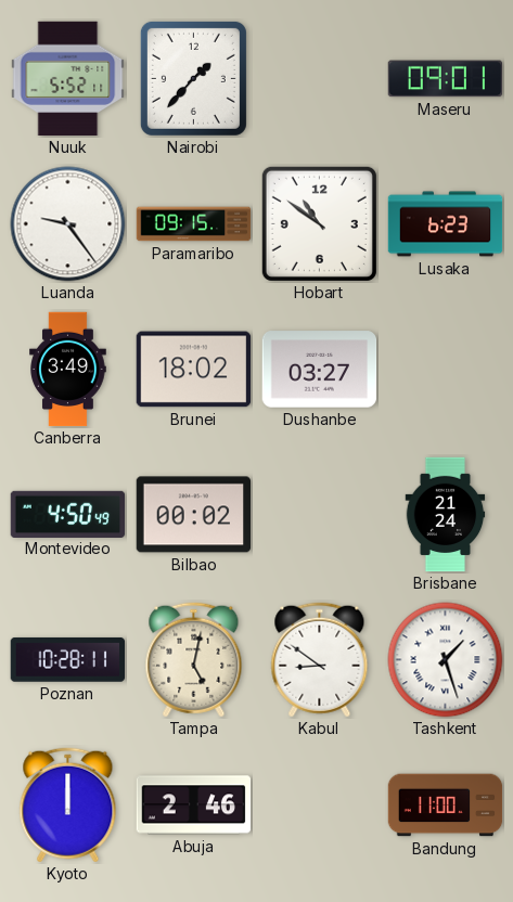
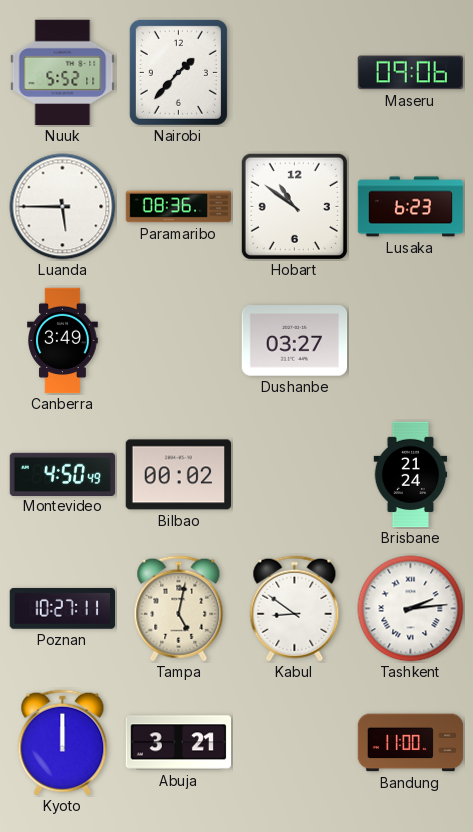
Maseru: 09:01 -> 09:06 (411, 73)
Luanda: 9:24 -> 5:45 (63, 207)
Paramaribo: 09:15 -> 08:36 (179, 207)
Brunei: 18:02 -> none (194, 370)
Poznan: 10:28 -> 10:27 (62, 608)
Tashkent: 1:27 -> 2:14 (411, 609)
Abuja: 2:46 -> 3:21 (179, 743)
